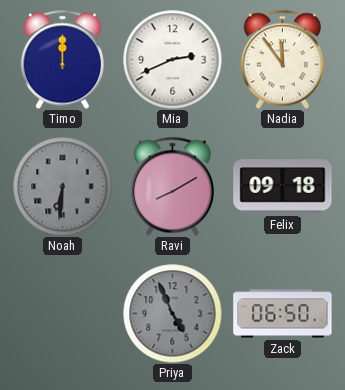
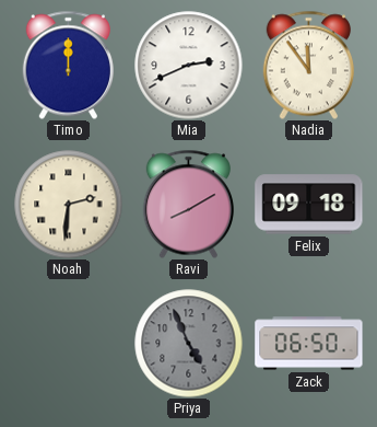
Noah: 6:31 -> 2:31 (69, 205)
Noah dial: grey -> cream (69, 205)
